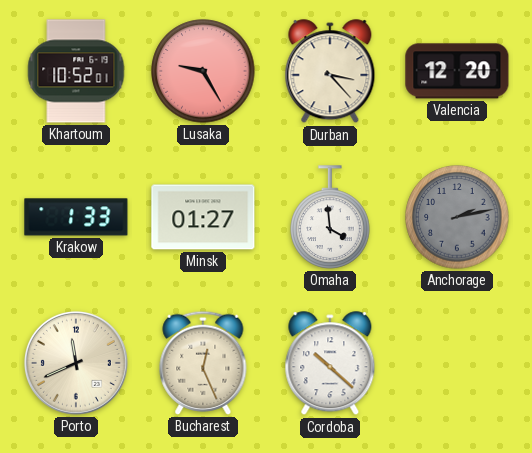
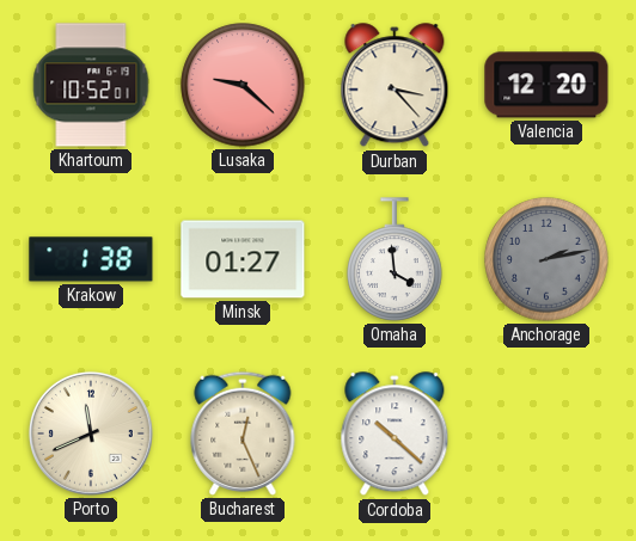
Lusaka: 9:25 -> 9:22 (243, 85)
Krakow: 1:33 -> 1:38 (91, 259)
